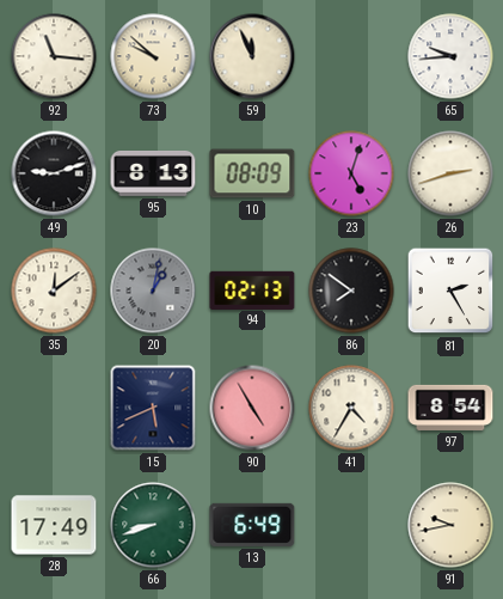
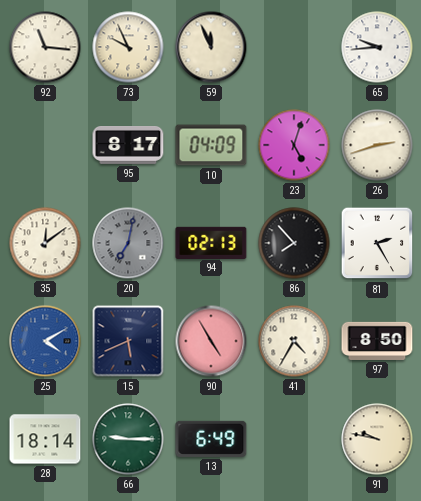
73: 9:52 -> 9:56 (128, 47)
49: 9:12 -> none (54, 173)
95: 8:13 -> 8:17 (128, 146)
10: 08:09 -> 04:09 (211, 145)
20: 1:02 -> 7:02 (128, 243)
86: 7:51 -> 7:53 (294, 243)
25: none -> 4:10 (45, 341)
97: 8:54 -> 8:50 (377, 341)
28: 17:49 -> 18:14 (45, 439)
66: 8:42 -> 9:15 (128, 439)
91: 9:43 -> 9:47 (377, 439)
